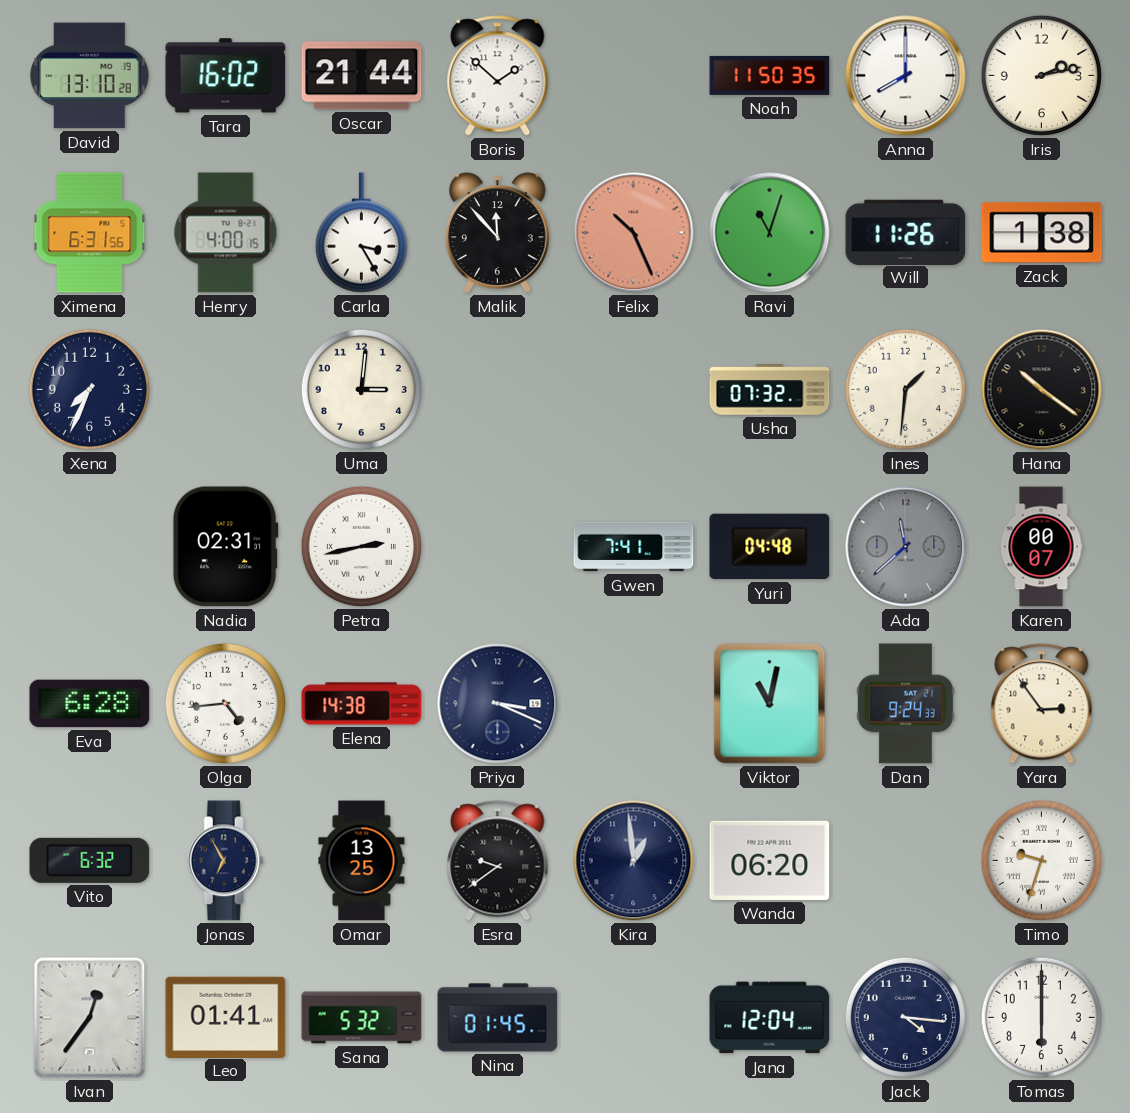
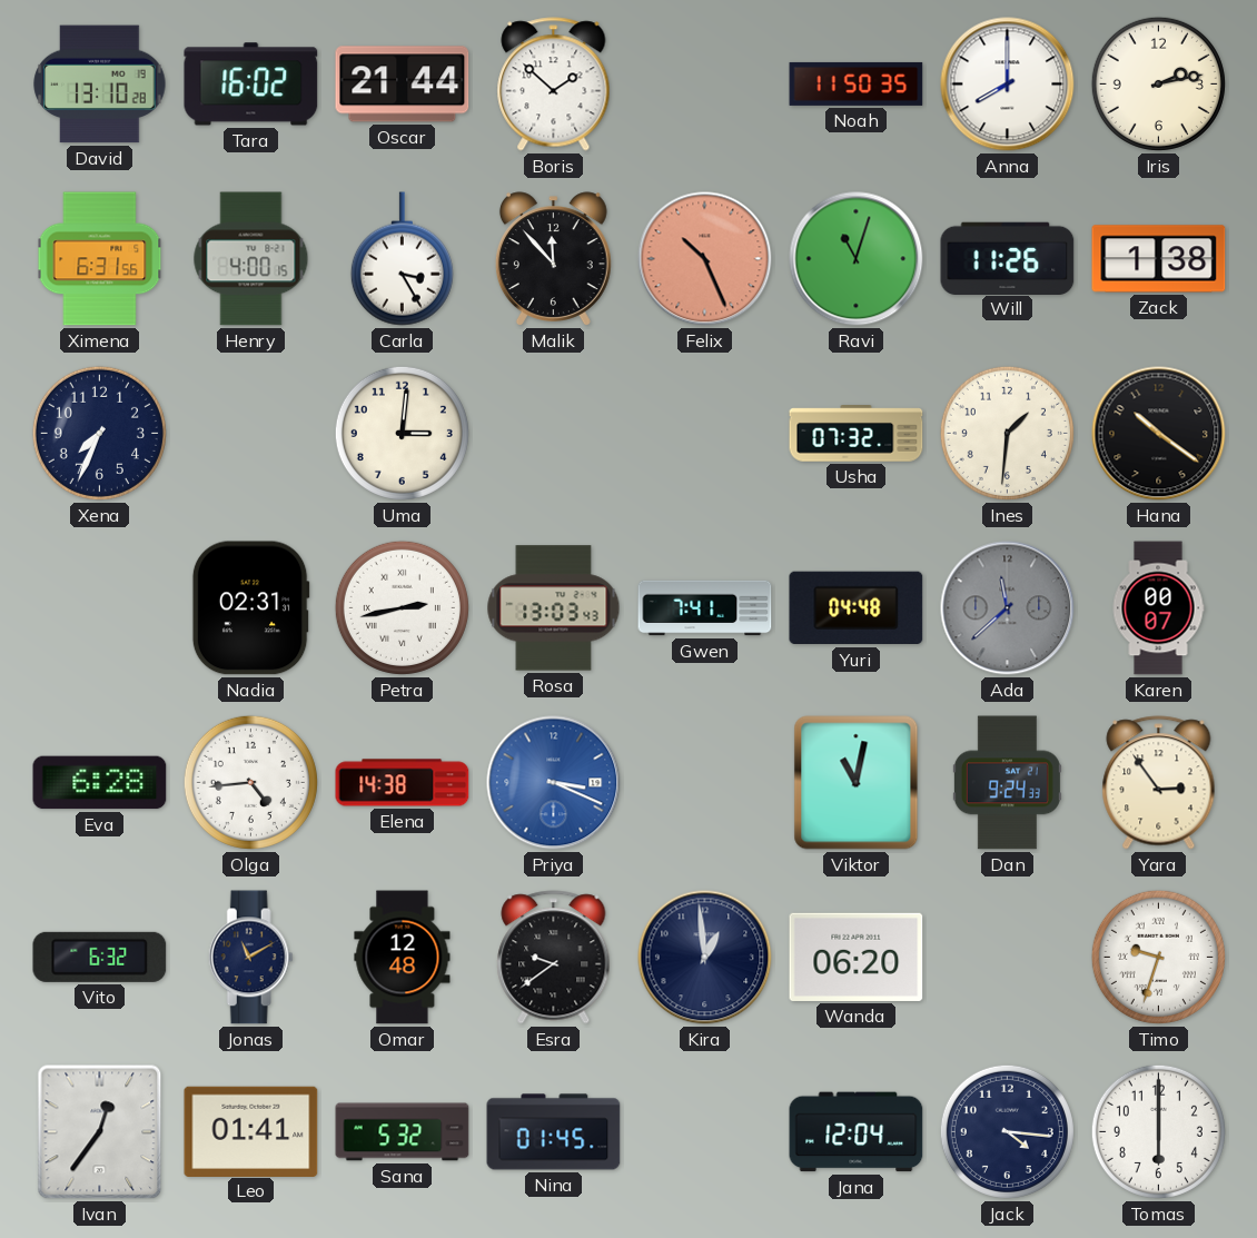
Rosa: none -> 13:03 (554, 608)
Priya dial: navy -> blue (554, 783)
Jonas: 6:55 -> 11:10 (250, 958)
Omar: 13:25 -> 12:48 (403, 958)
